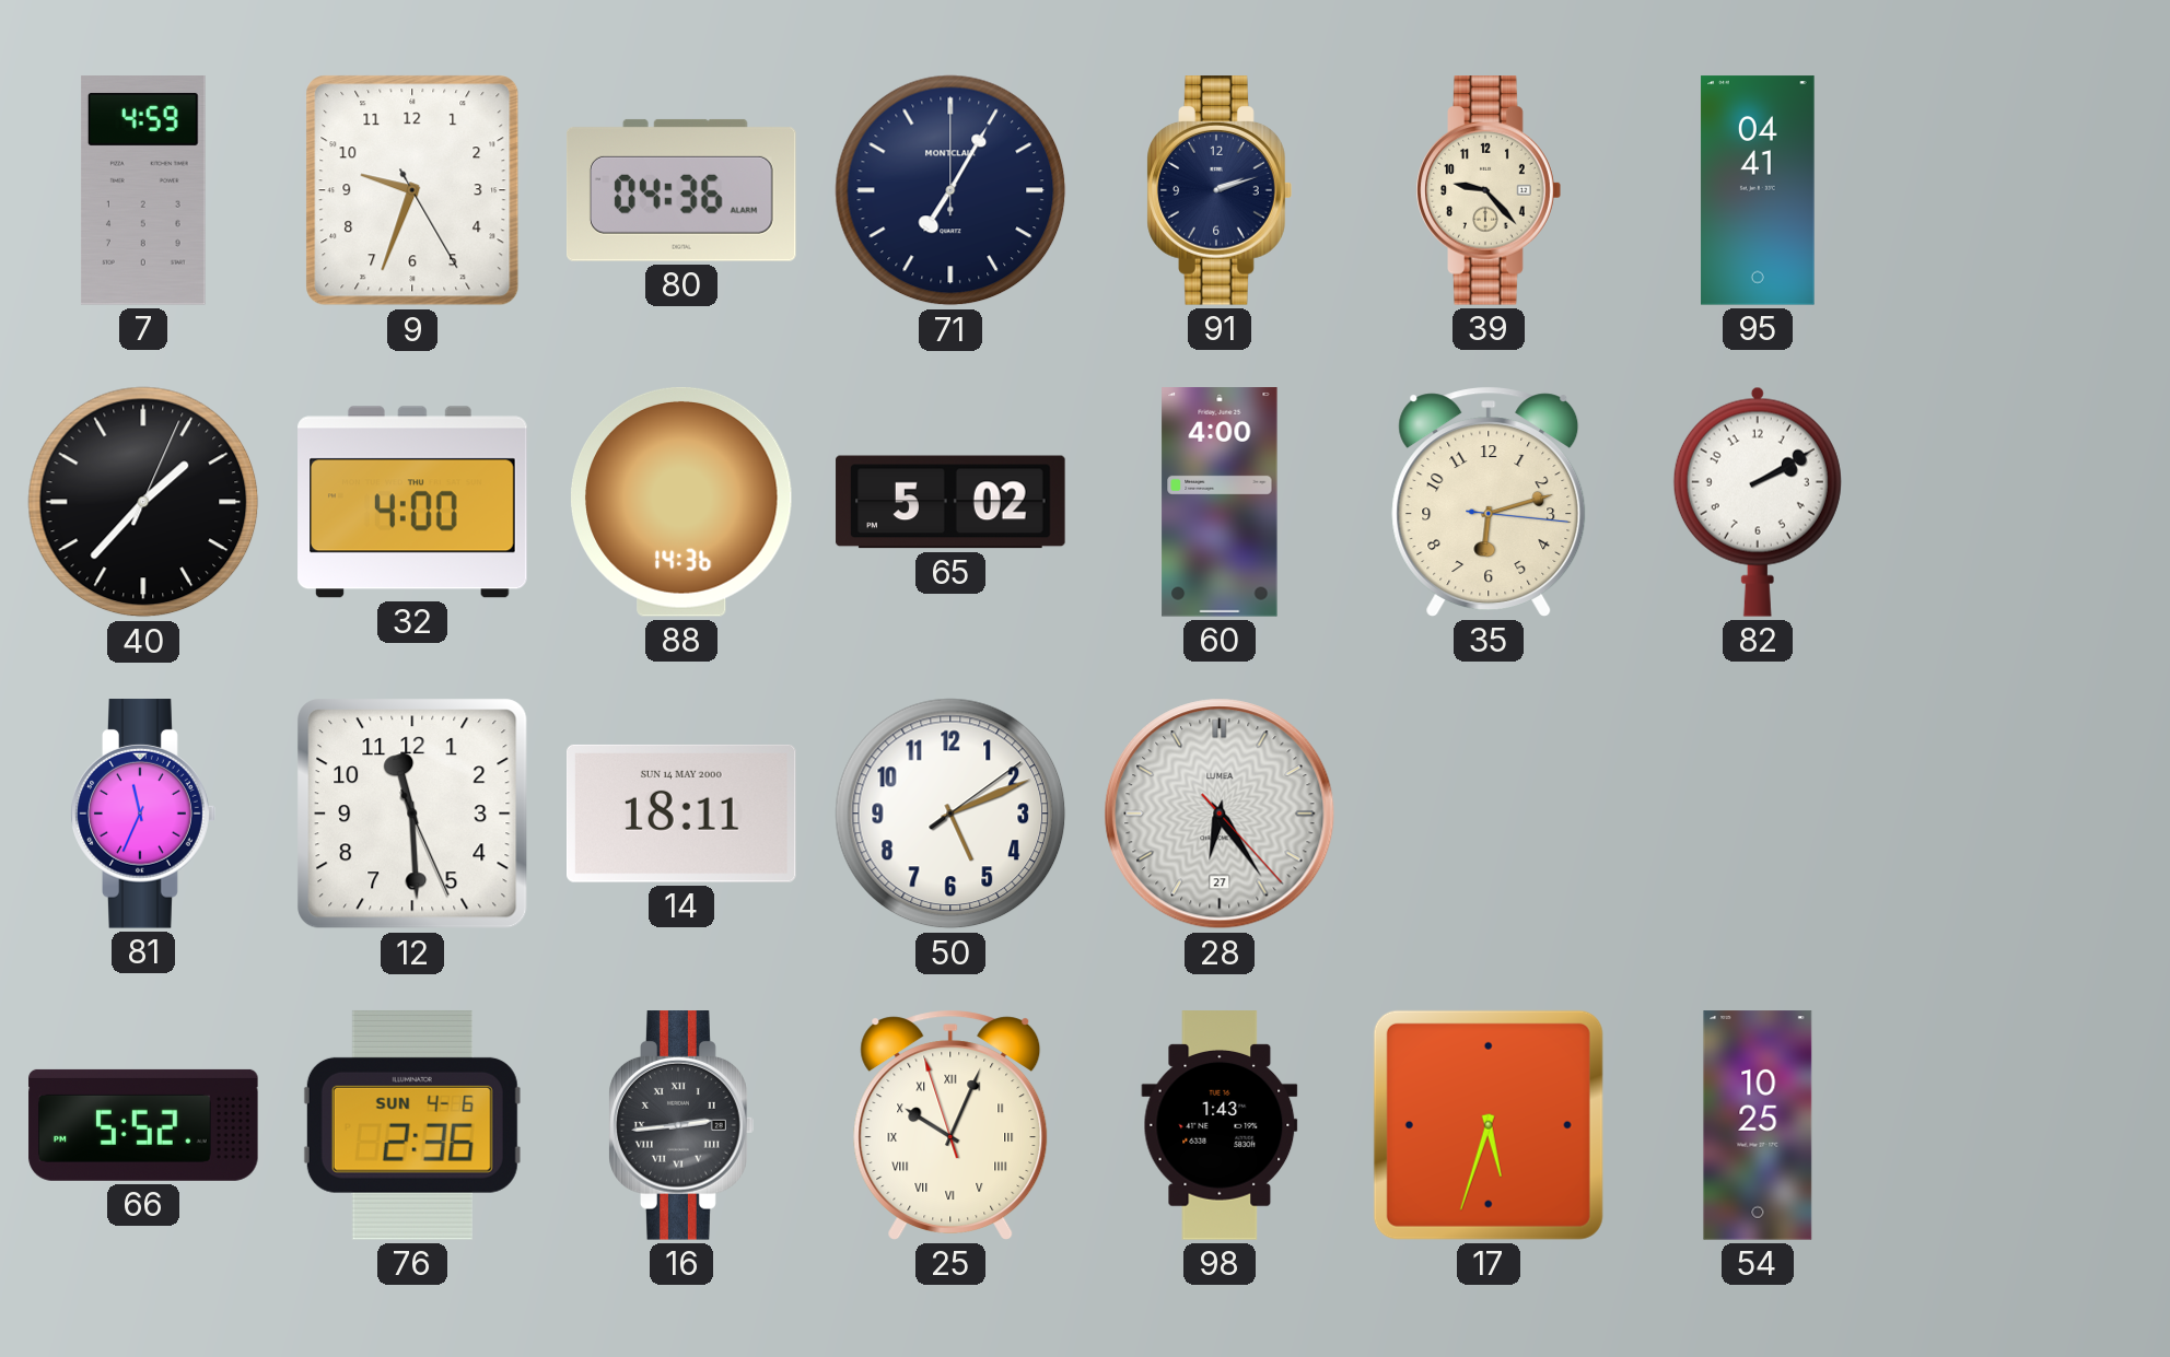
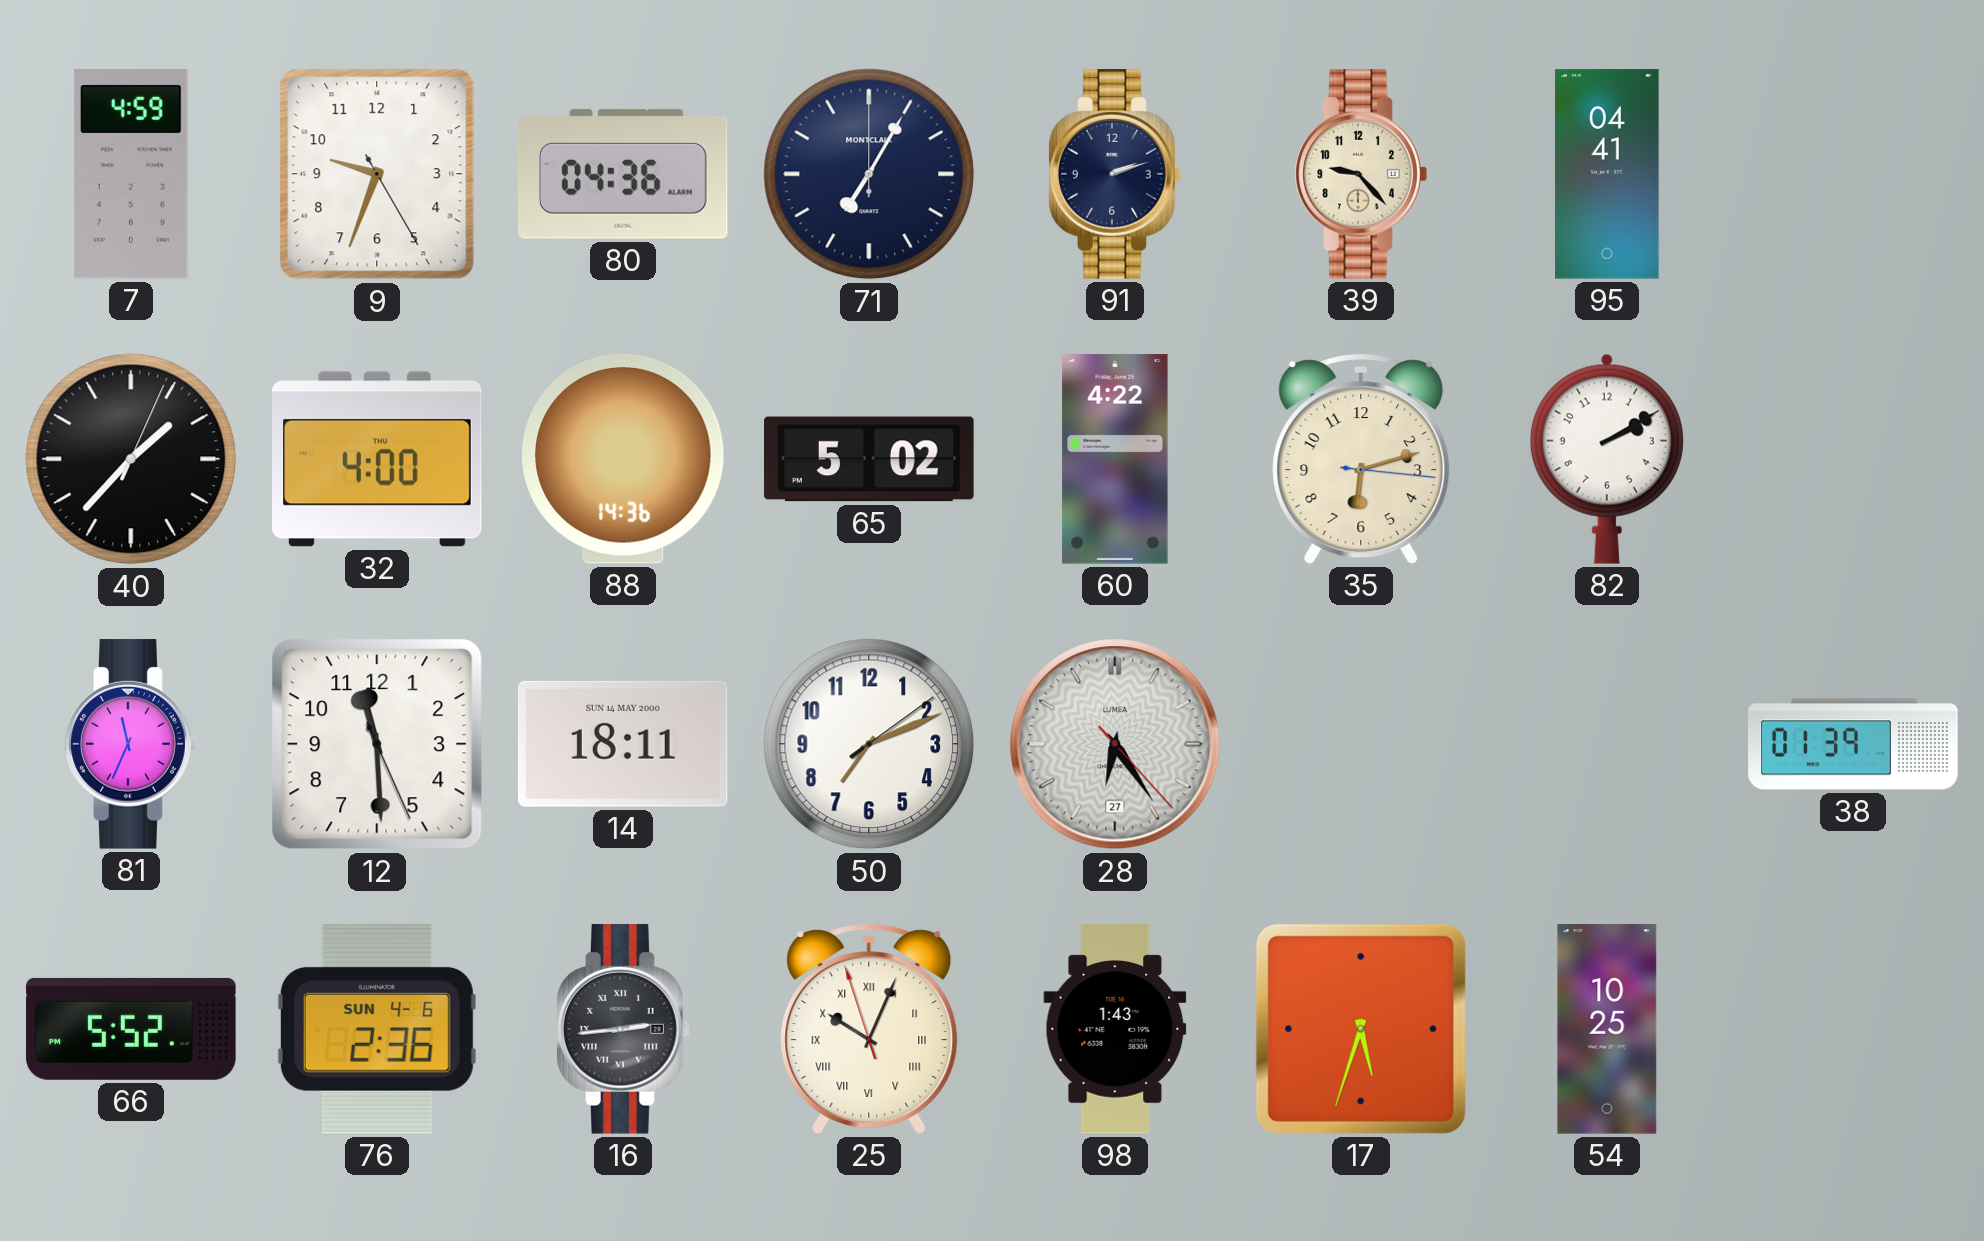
60: 4:00 -> 4:22 (1115, 459)
50: 5:11 -> 7:11 (869, 744)
38: none -> 01:39 (1853, 744)
